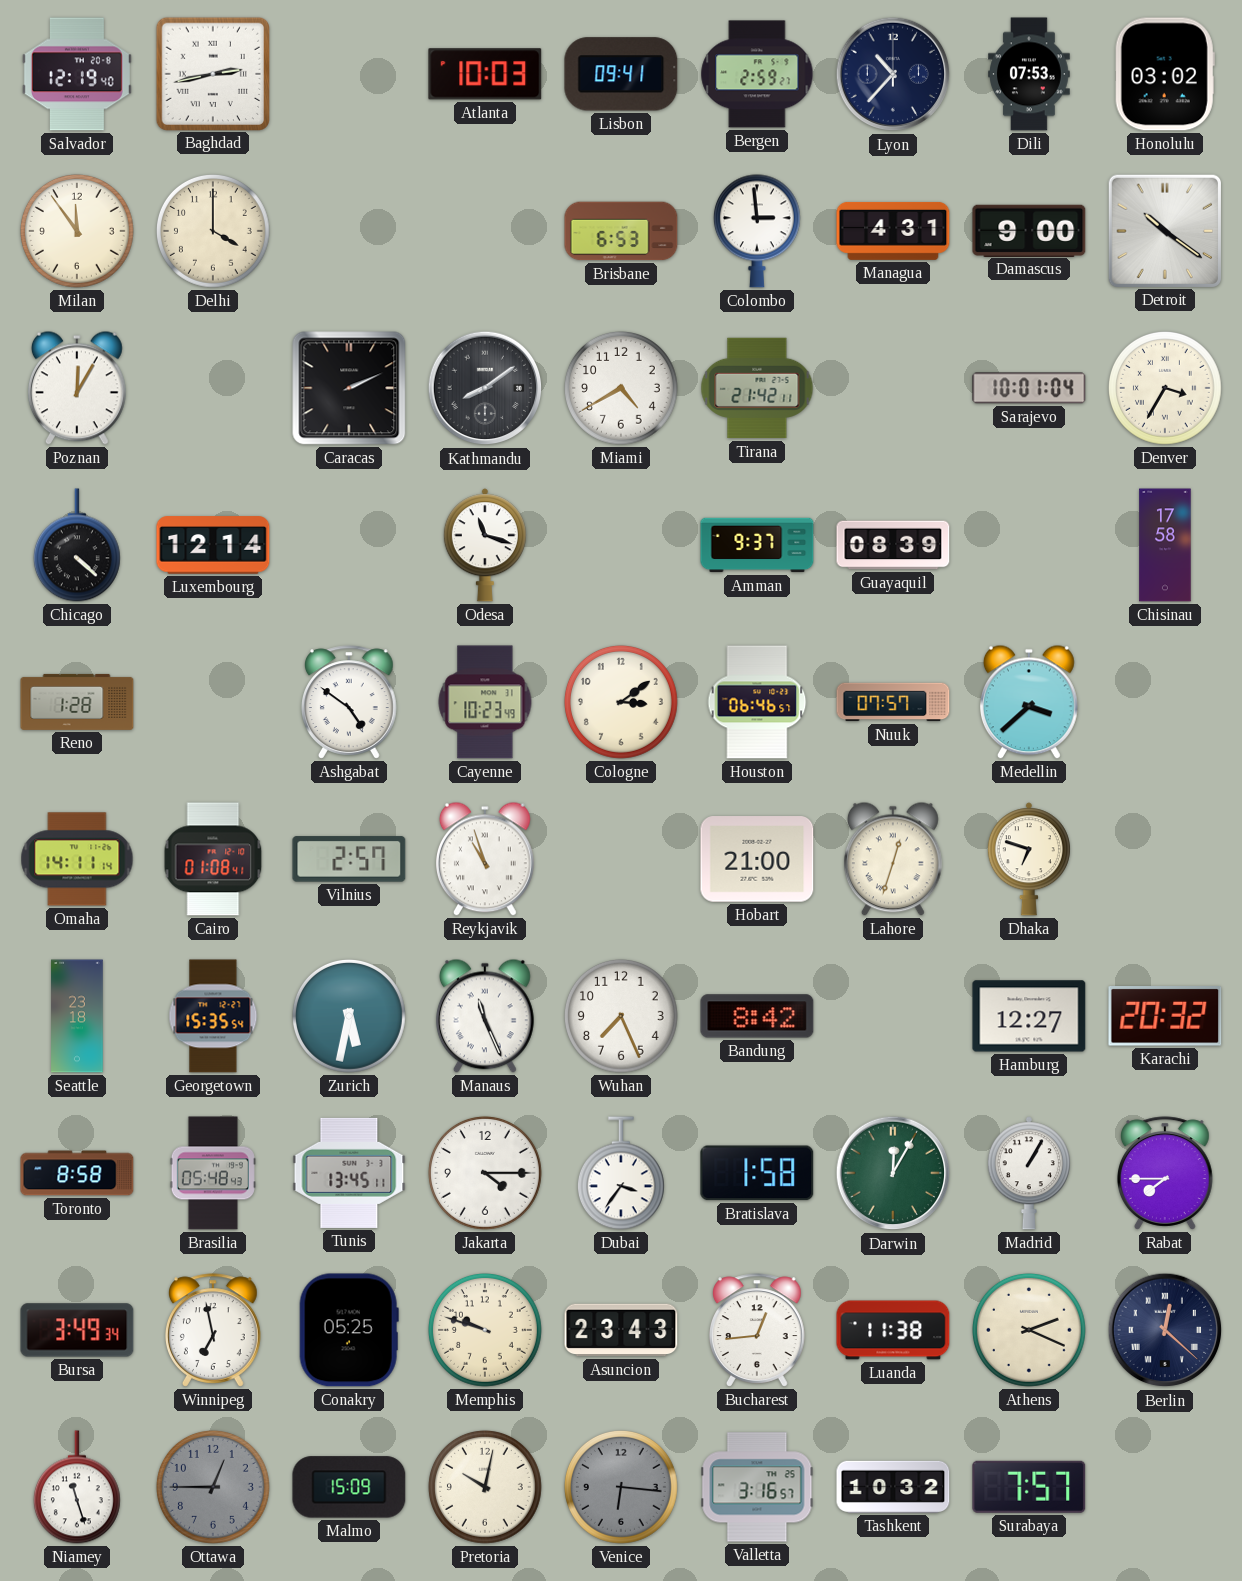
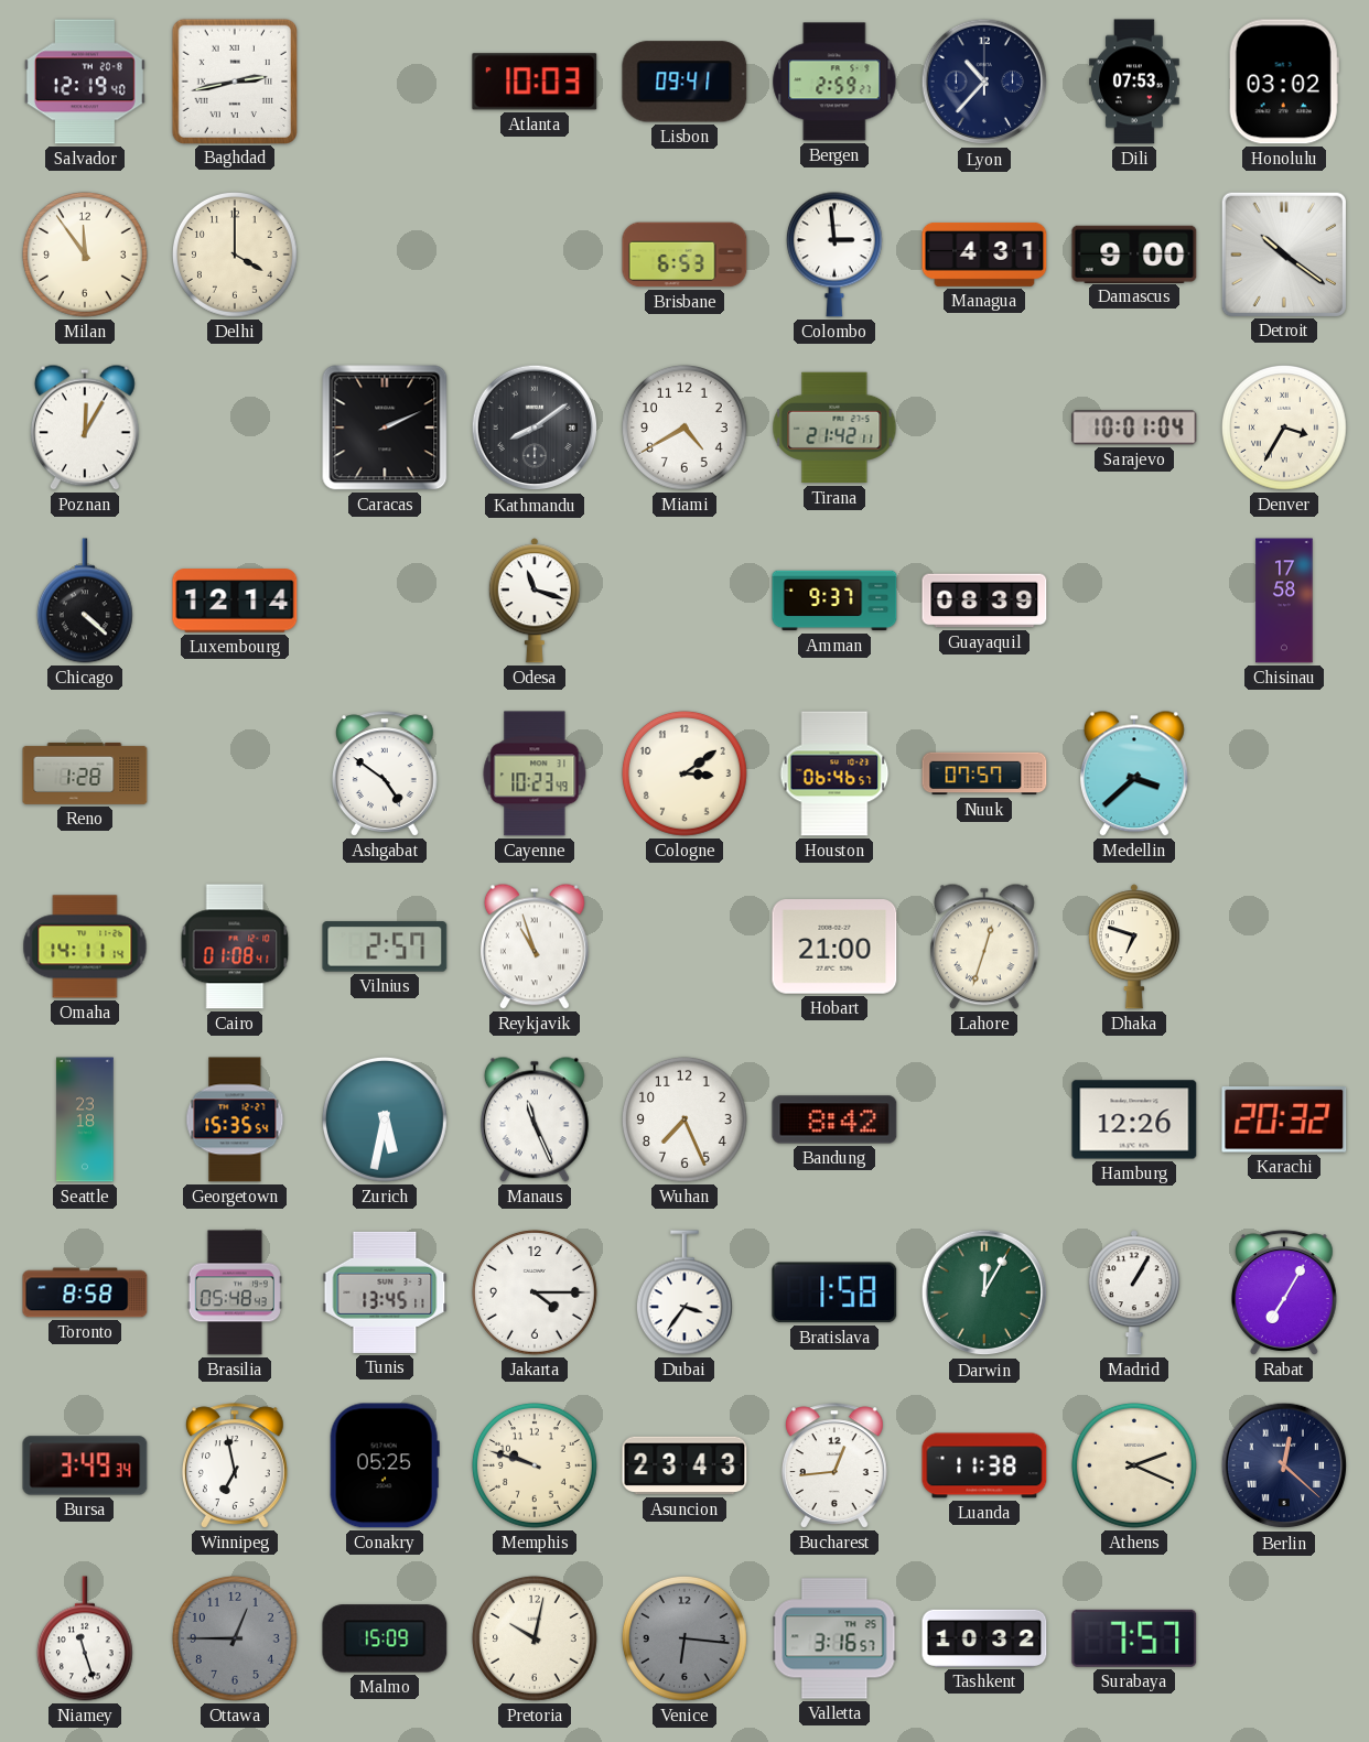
Hamburg: 12:27 -> 12:26 (1134, 1119)
Rabat: 7:45 -> 7:05 (1284, 1292)
